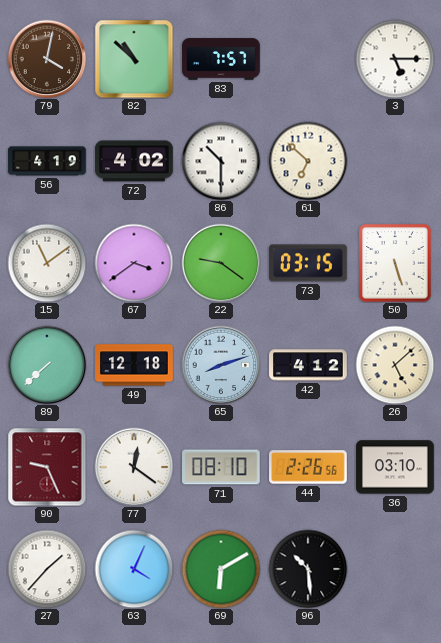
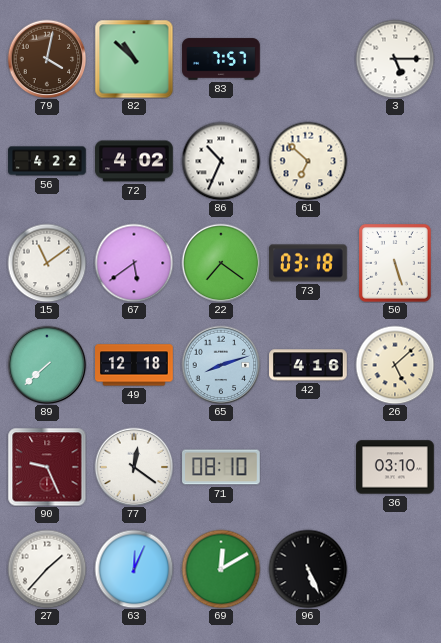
56: 4:19 -> 4:22 (47, 161)
86: 10:30 -> 10:34 (221, 161)
67: 3:39 -> 5:39 (134, 263)
22: 9:21 -> 7:21 (221, 263)
73: 03:15 -> 03:18 (308, 263)
42: 4:12 -> 4:16 (308, 365)
44: 2:26 -> none (308, 467)
63: 4:04 -> 12:04 (134, 569)
69: 6:10 -> 12:10 (221, 569)
96: 10:29 -> 5:26 (308, 569)
